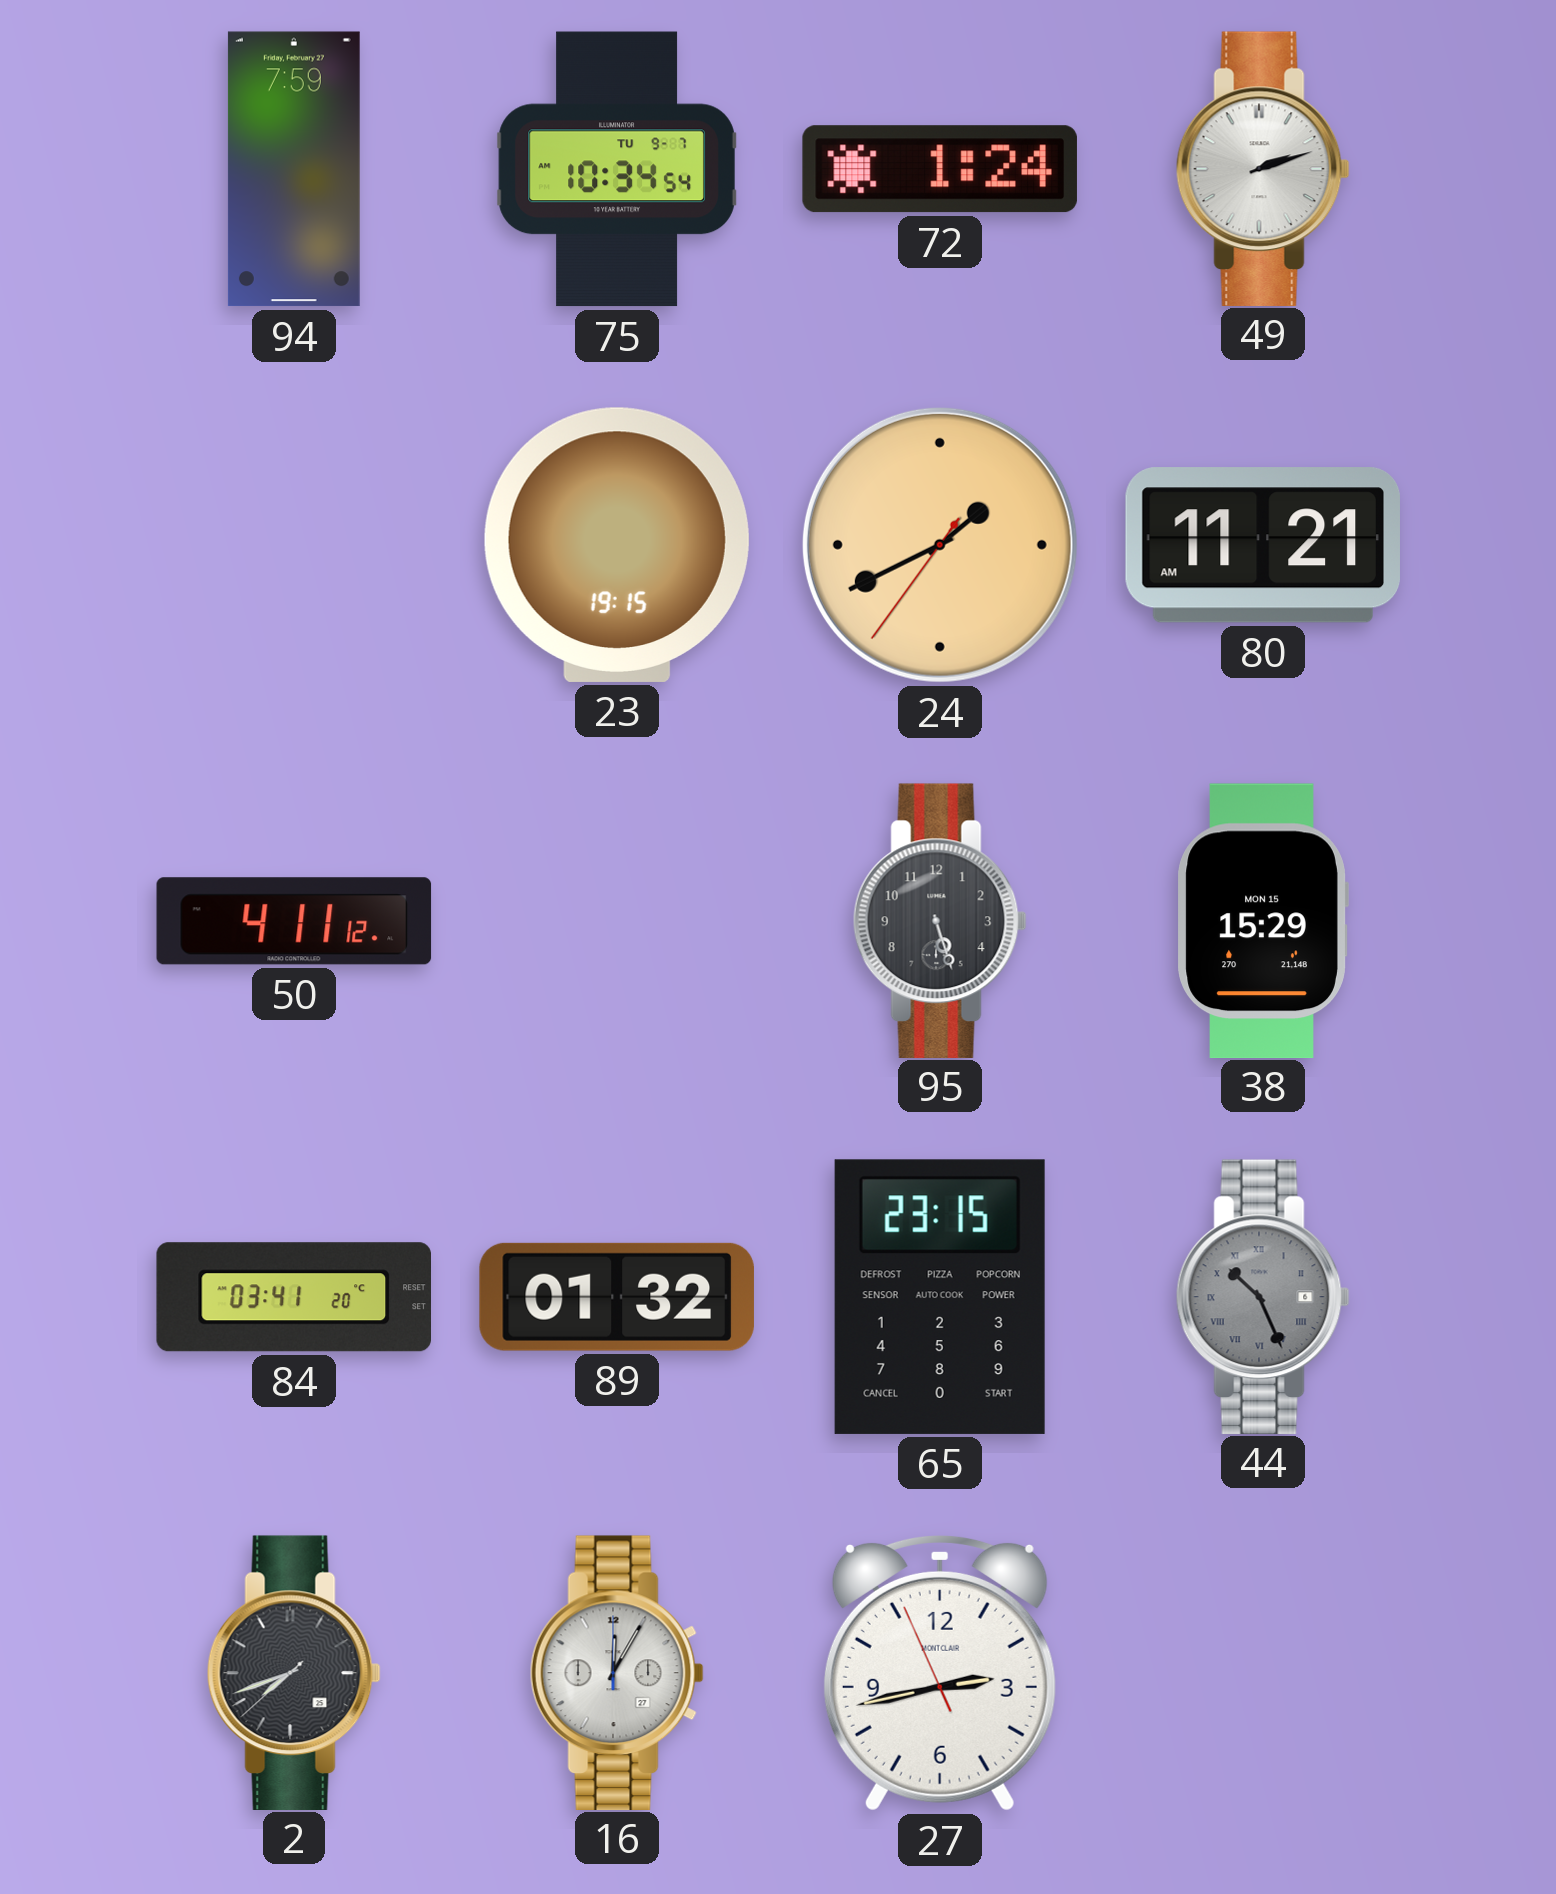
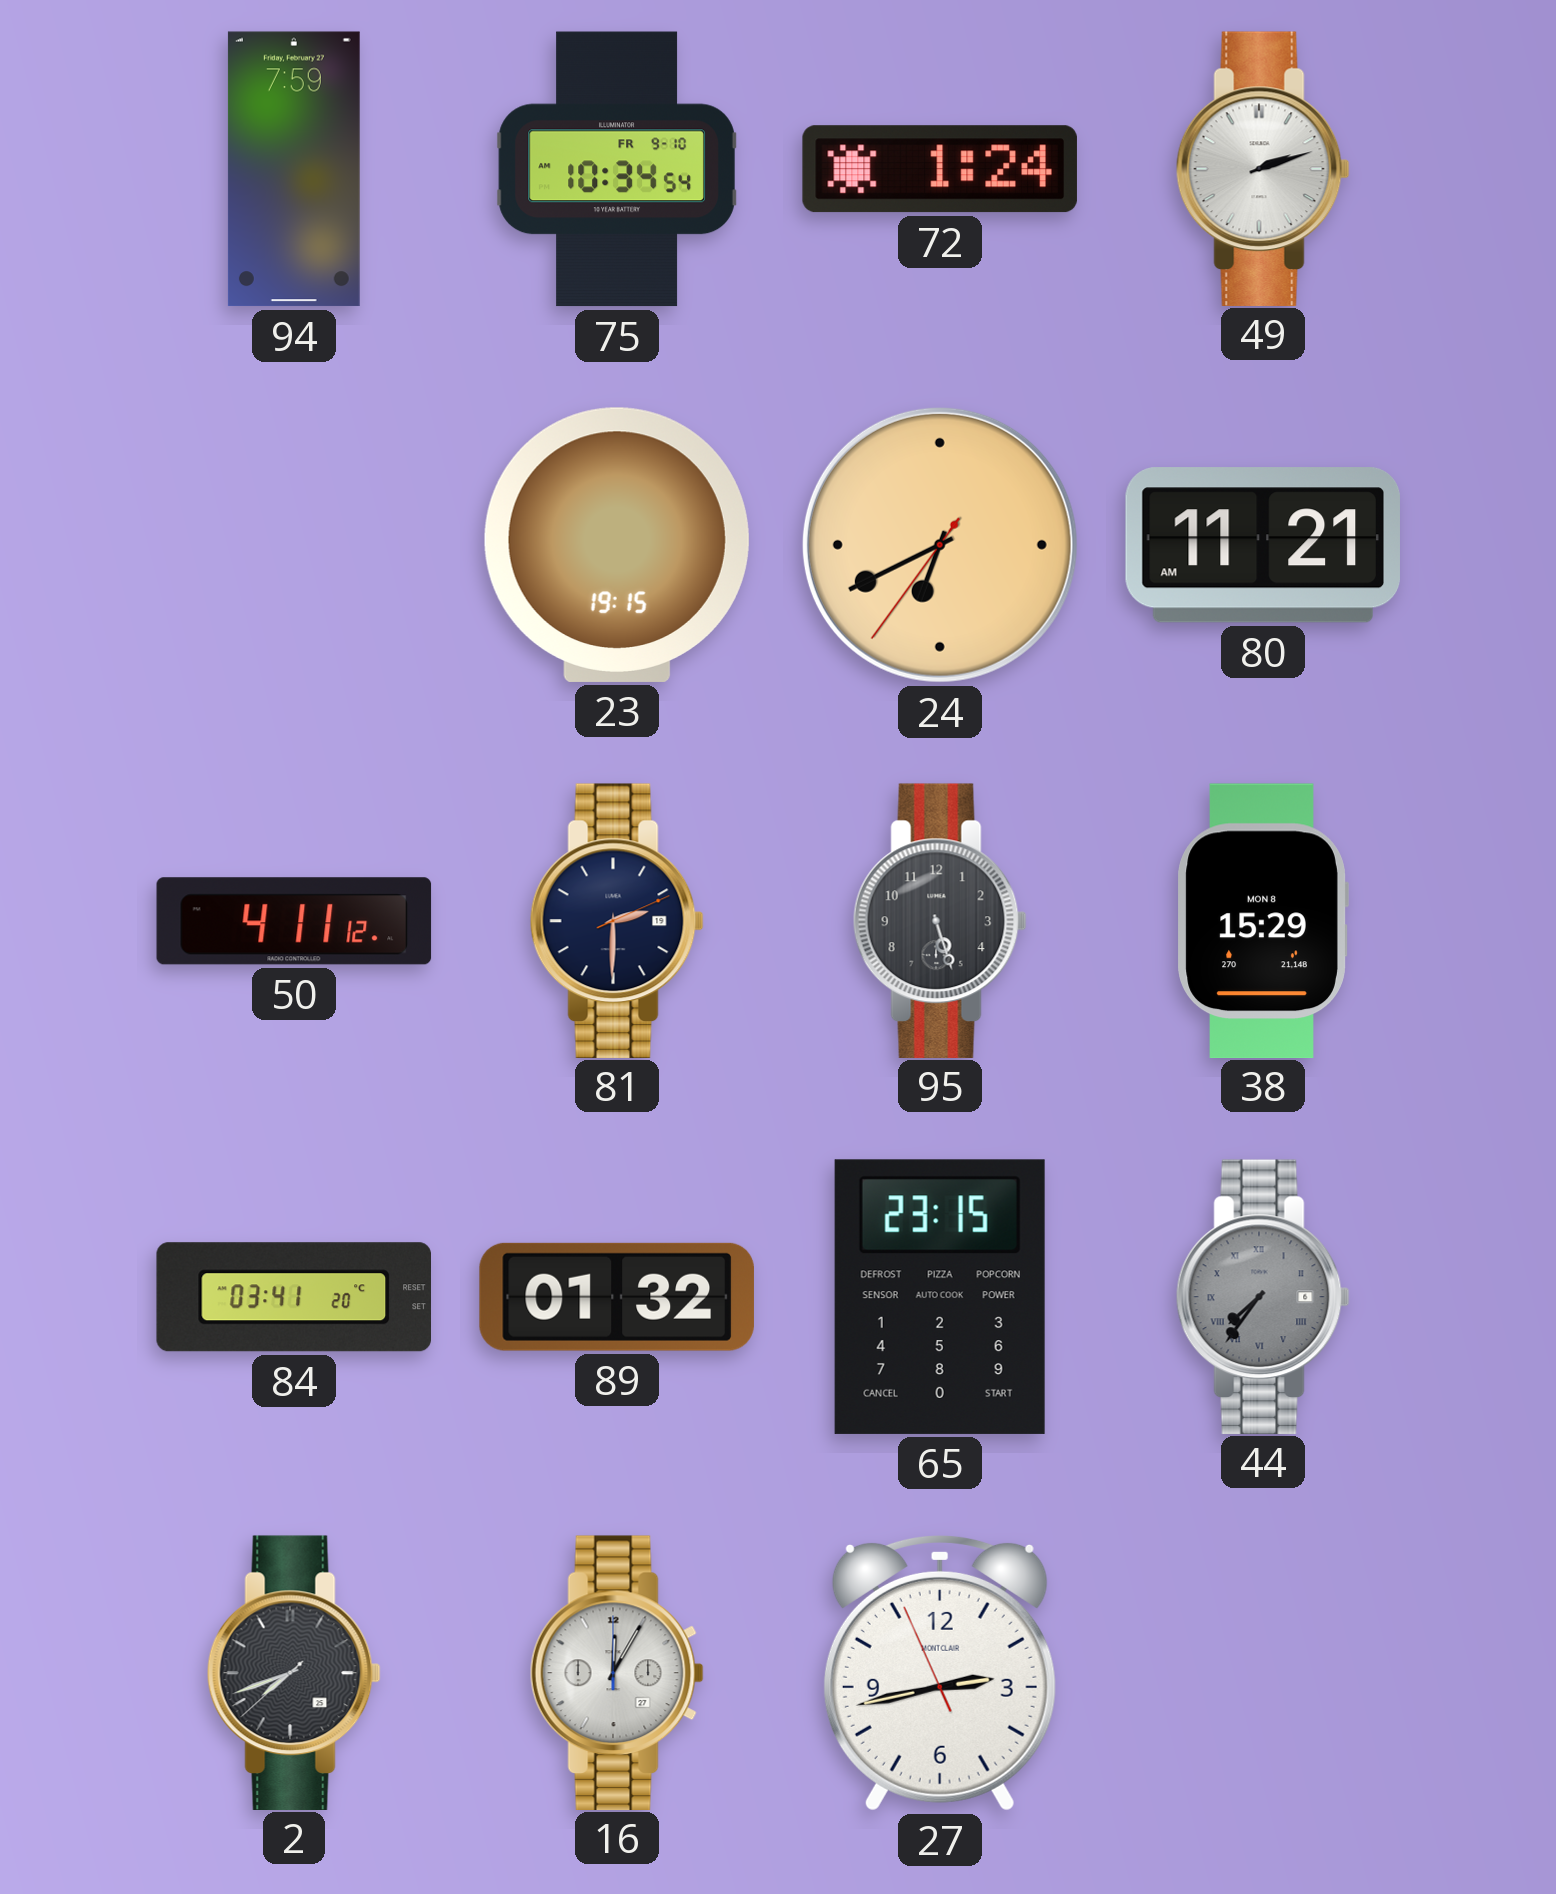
75 date: TU 9-7 -> FR 9-10 (617, 169)
24: 1:40 -> 6:40 (940, 545)
81: none -> 2:30 (617, 920)
38 date: MON 15 -> MON 8 (1263, 920)
44: 10:26 -> 7:36 (1263, 1296)
